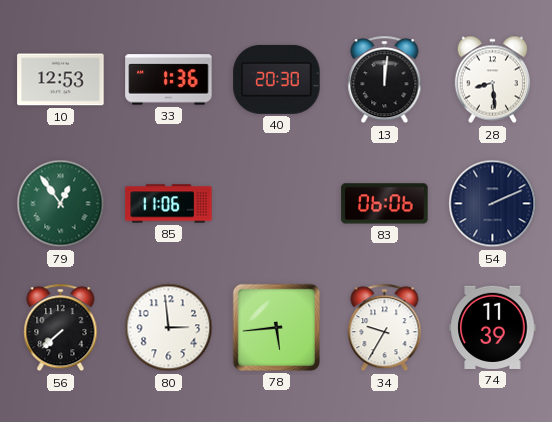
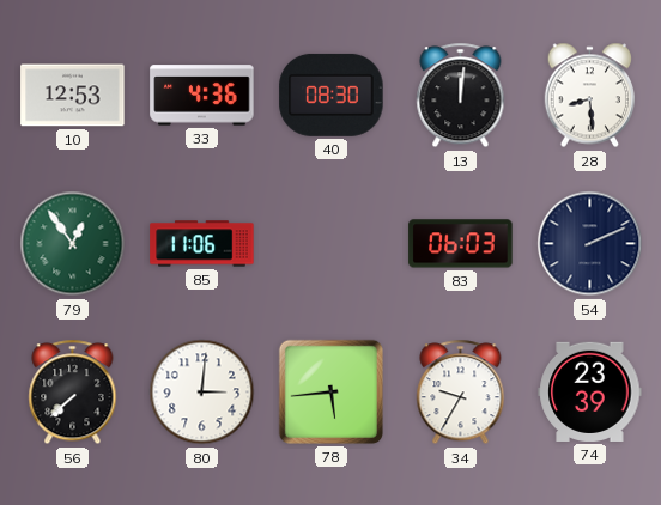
33: 1:36 -> 4:36 (202, 96)
40: 20:30 -> 08:30 (332, 95)
83: 06:06 -> 06:03 (461, 244)
80: 2:59 -> 3:01 (202, 393)
74: 11:39 -> 23:39 (590, 391)
